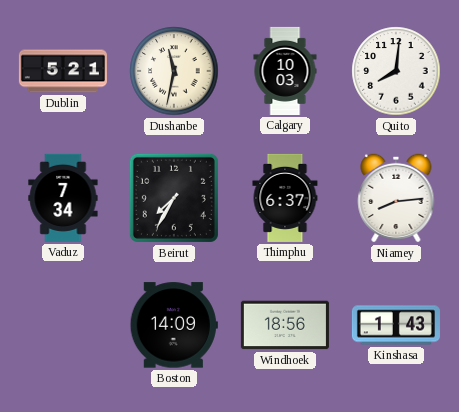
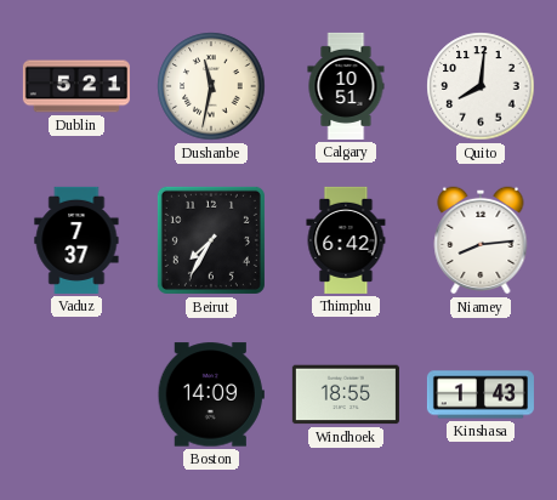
Calgary: 10:03 -> 10:51 (346, 86)
Vaduz: 7:34 -> 7:37 (76, 240)
Thimphu: 6:37 -> 6:42 (346, 240)
Windhoek: 18:56 -> 18:55 (346, 394)
